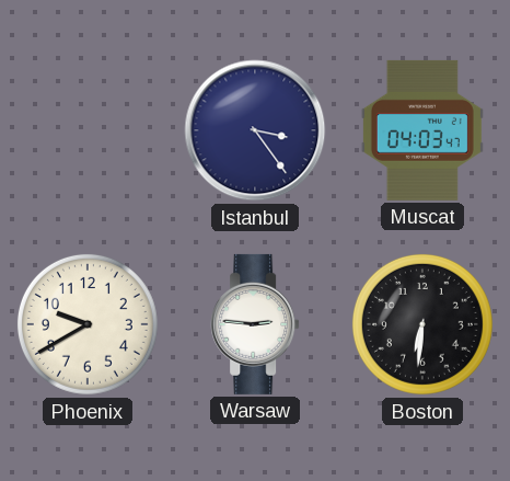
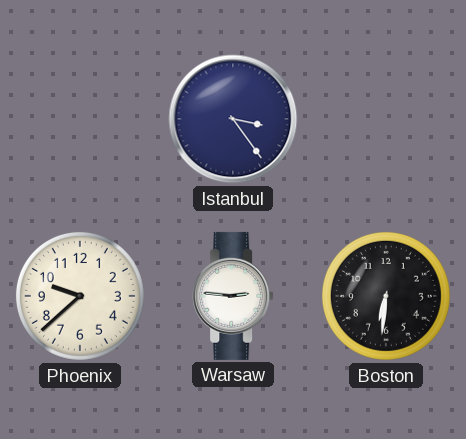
Muscat: 04:03 -> none (422, 130)
Phoenix: 9:40 -> 9:38 (80, 296)
